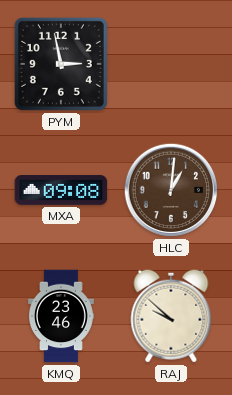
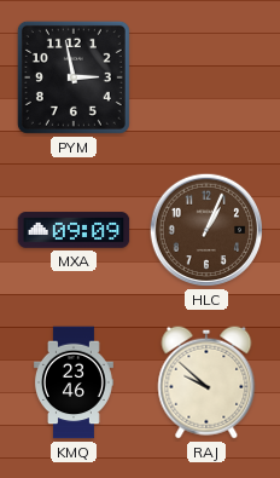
MXA: 09:08 -> 09:09 (74, 230)
HLC: 1:01 -> 1:04 (206, 230)
